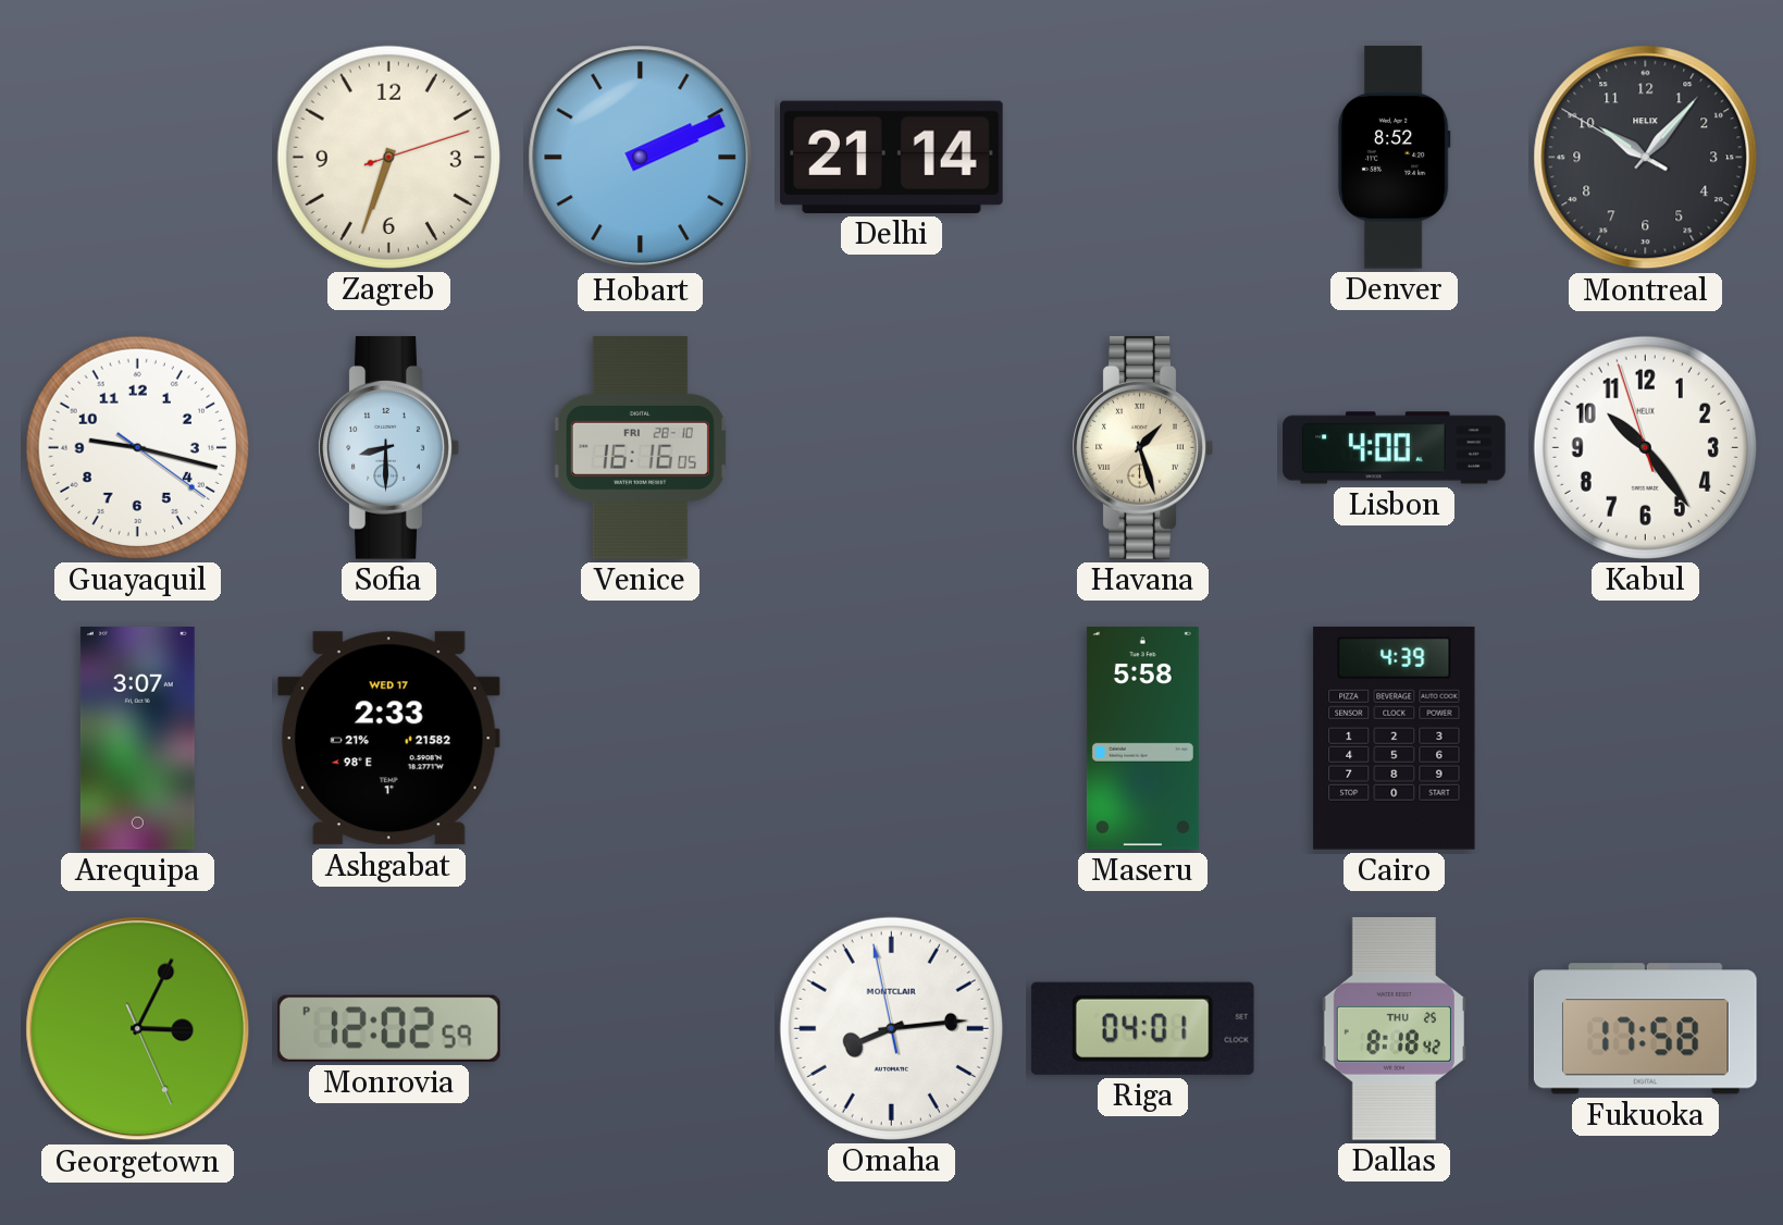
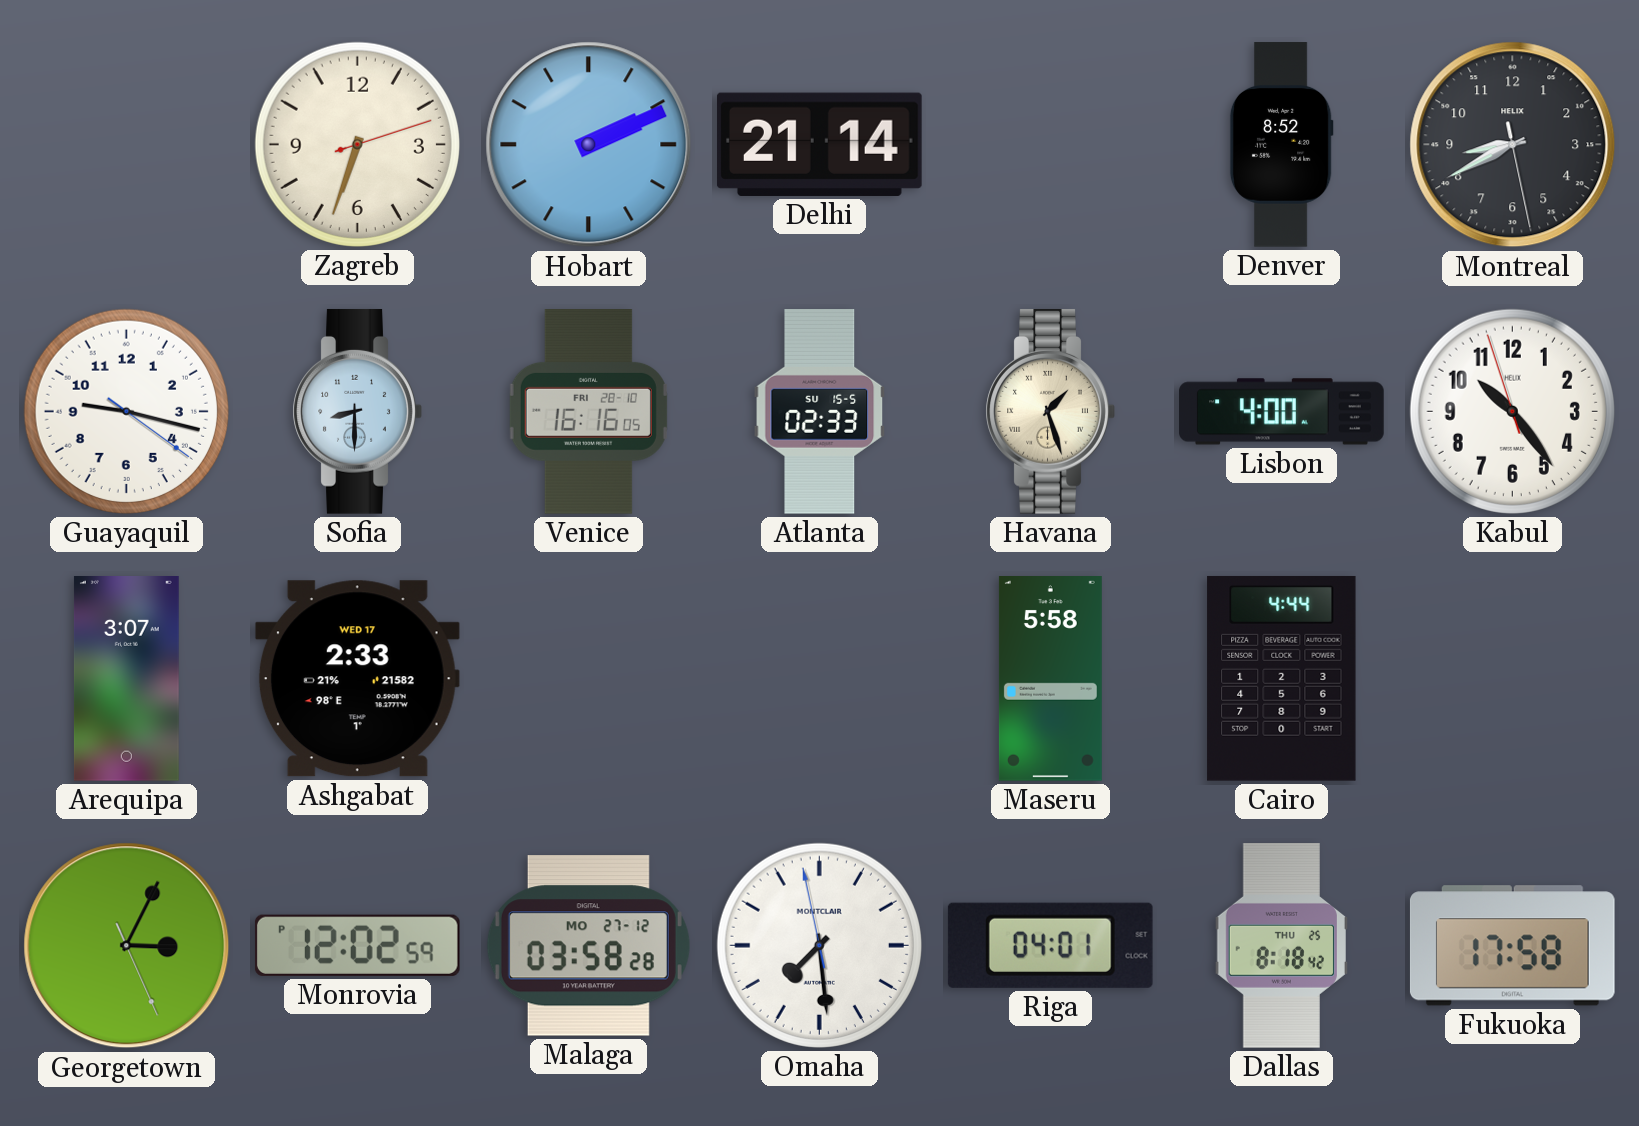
Montreal: 10:06 -> 8:40 (1513, 145)
Atlanta: none -> 02:33 (820, 412)
Cairo: 4:39 -> 4:44 (1282, 678)
Malaga: none -> 03:58 (588, 946)
Omaha: 8:13 -> 7:28 (819, 945)
